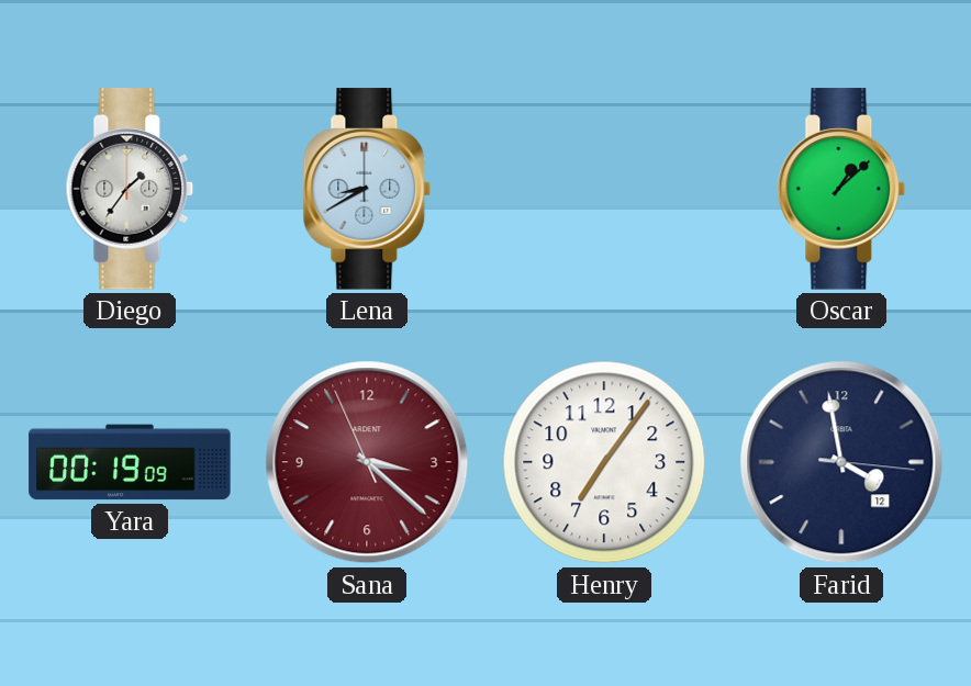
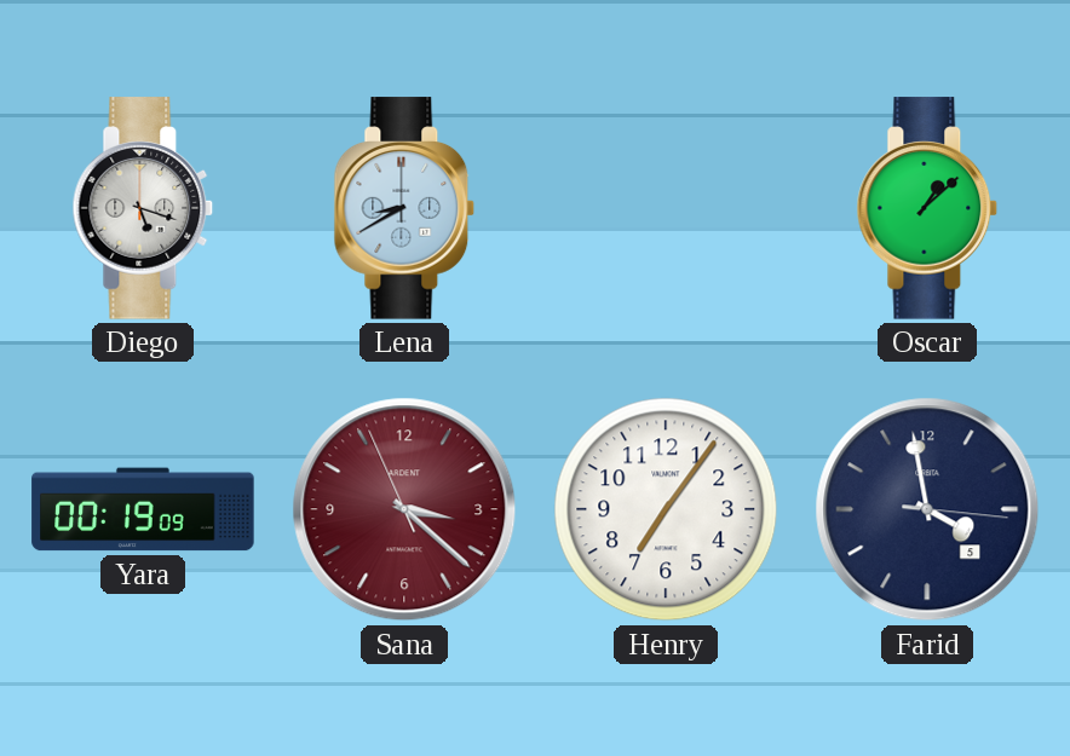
Diego: 1:36 -> 5:18 (143, 208)
Farid date: 12 -> 5 (927, 509)
